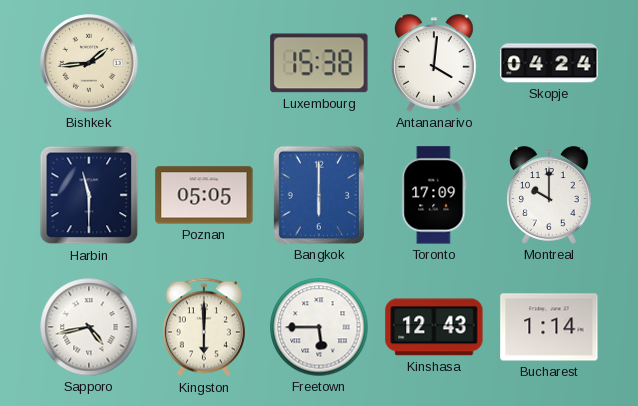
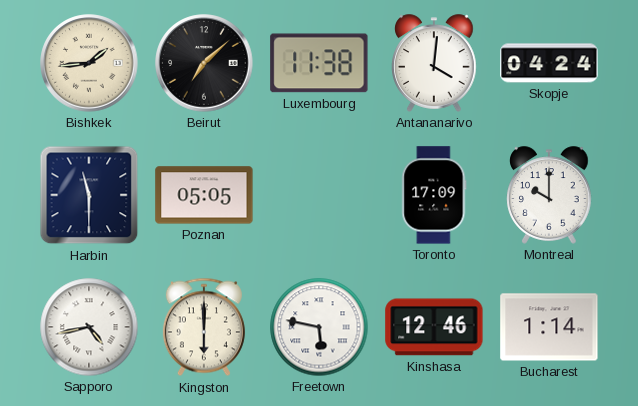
Beirut: none -> 7:08 (204, 63)
Luxembourg: 15:38 -> 11:38 (319, 63)
Bangkok: 6:00 -> none (319, 195)
Freetown: 5:45 -> 5:47 (319, 327)
Kinshasa: 12:43 -> 12:46 (434, 327)
